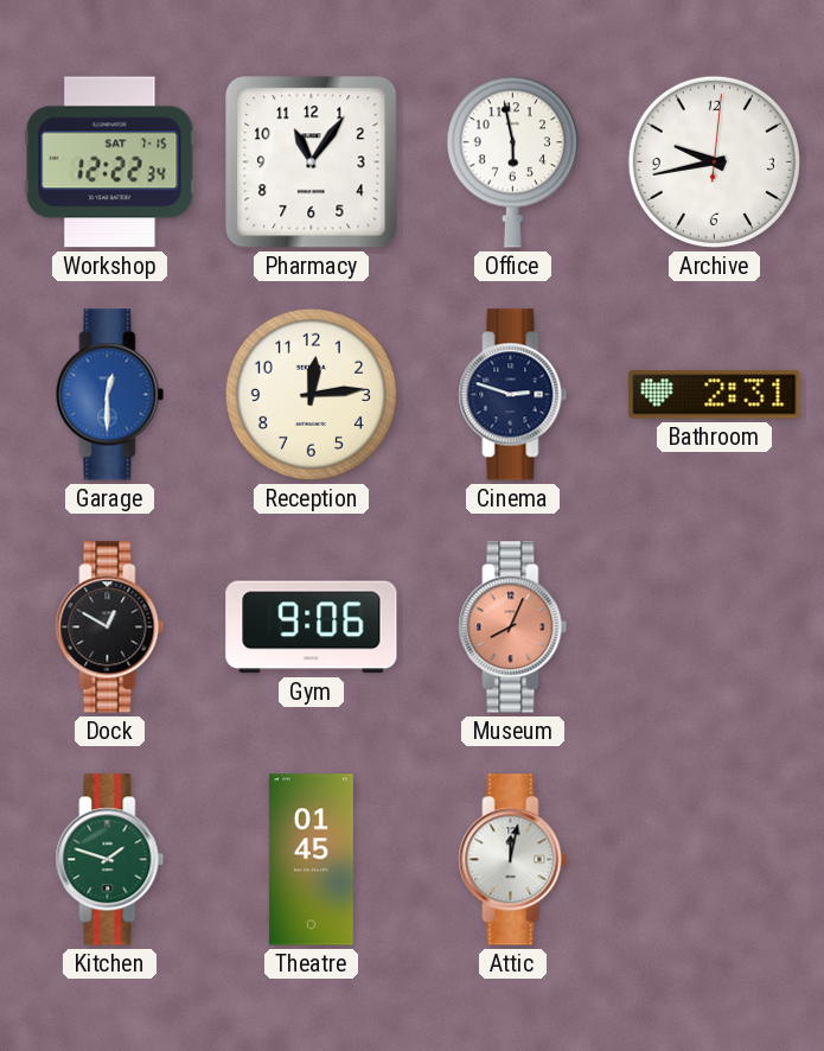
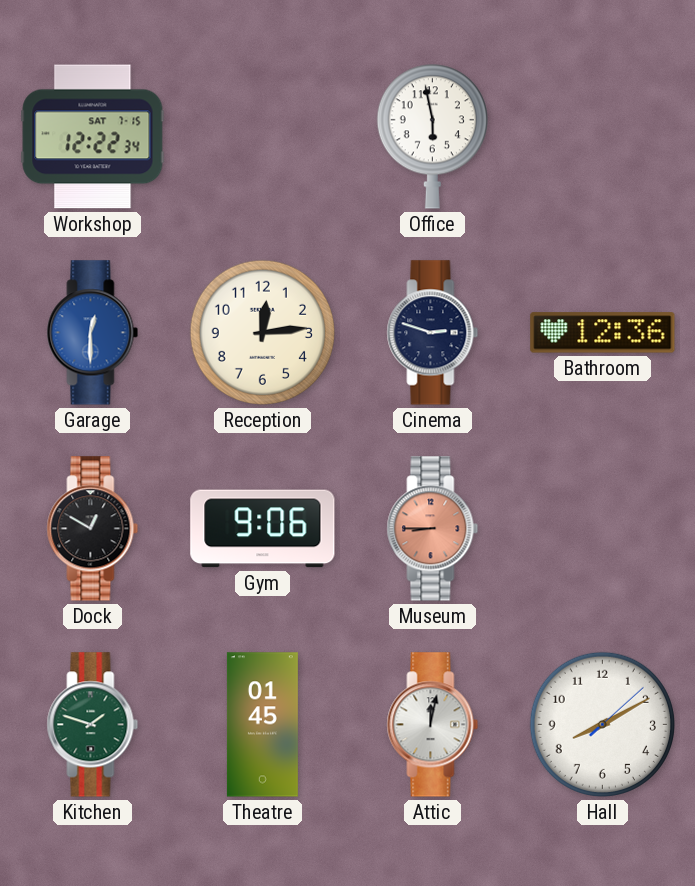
Pharmacy: 11:06 -> none (312, 163)
Archive: 9:43 -> none (714, 161)
Bathroom: 2:31 -> 12:36 (603, 333)
Museum: 8:04 -> 8:45 (433, 529)
Hall: none -> 8:10 (602, 724)
